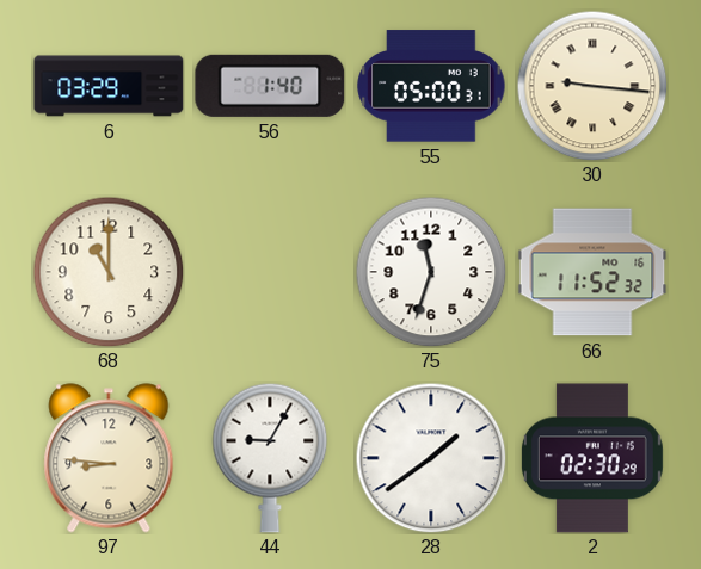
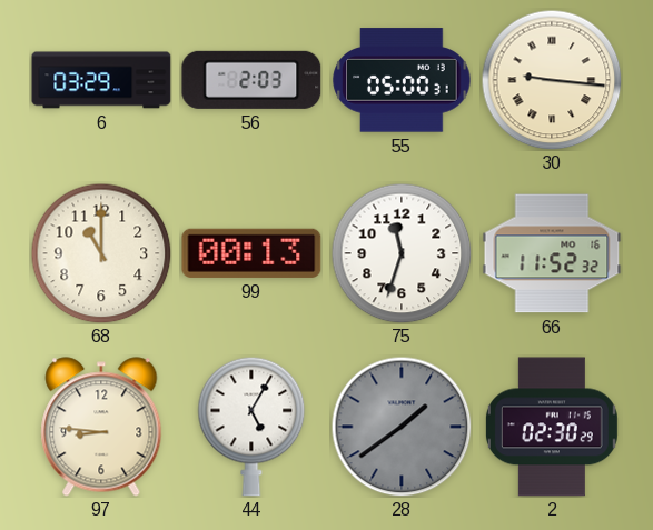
56: 1:40 -> 2:03 (251, 80)
99: none -> 00:13 (251, 253)
44: 9:05 -> 5:05 (251, 427)
28 dial: white -> grey (402, 427)
